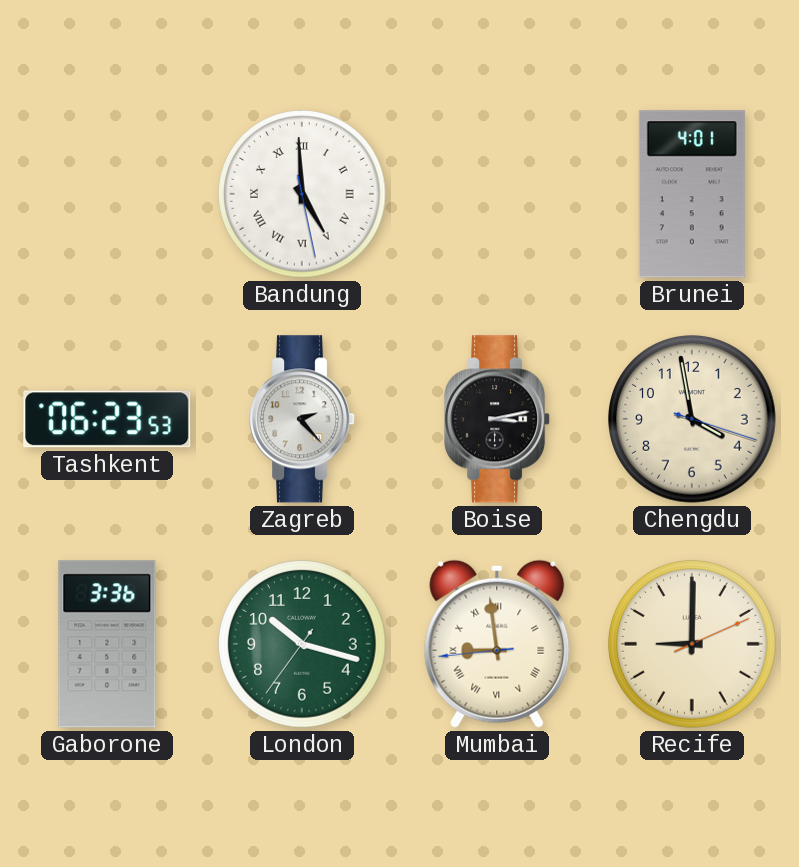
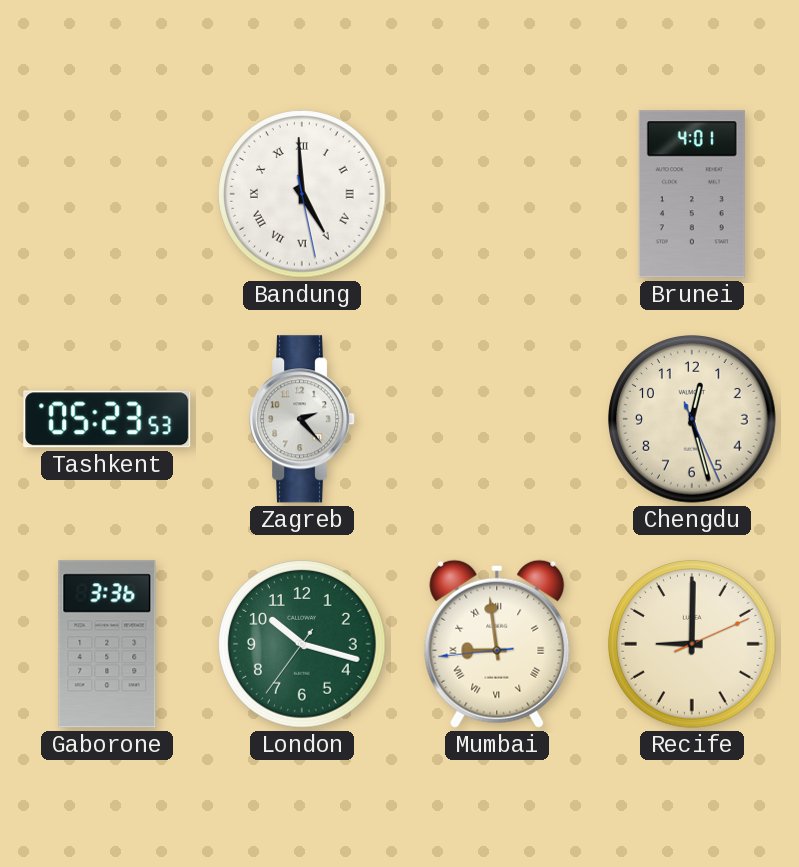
Tashkent: 06:23 -> 05:23 (107, 419)
Boise: 3:13 -> none (498, 419)
Chengdu: 3:58 -> 12:27 (692, 419)
